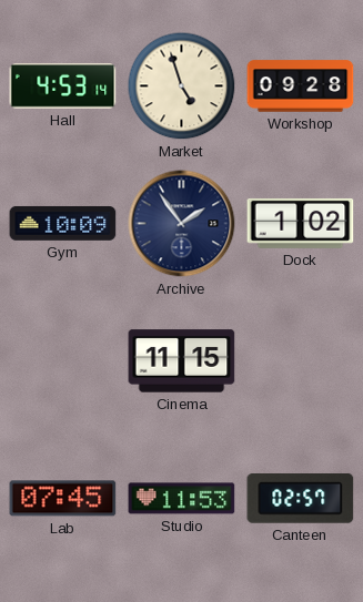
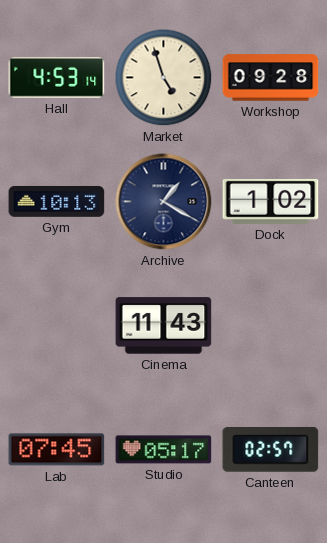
Gym: 10:09 -> 10:13 (57, 201)
Archive: 1:54 -> 1:20 (164, 202)
Cinema: 11:15 -> 11:43 (164, 326)
Studio: 11:53 -> 05:17 (164, 450)
